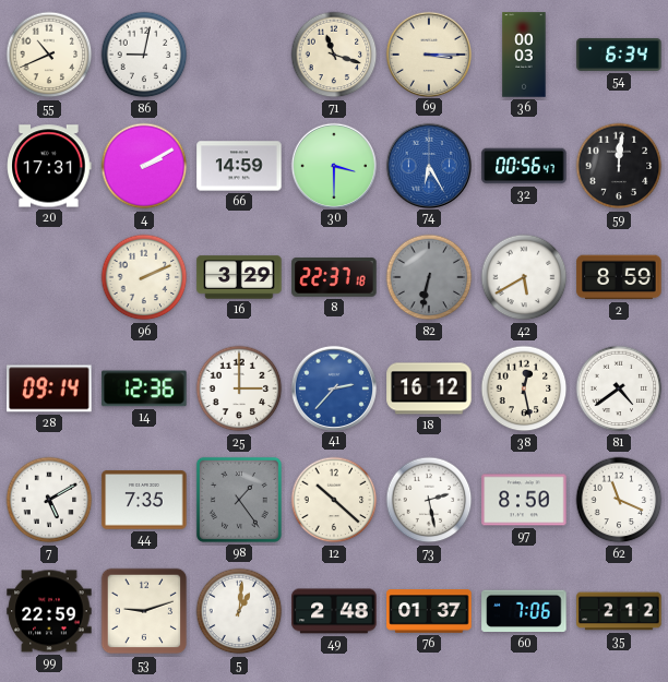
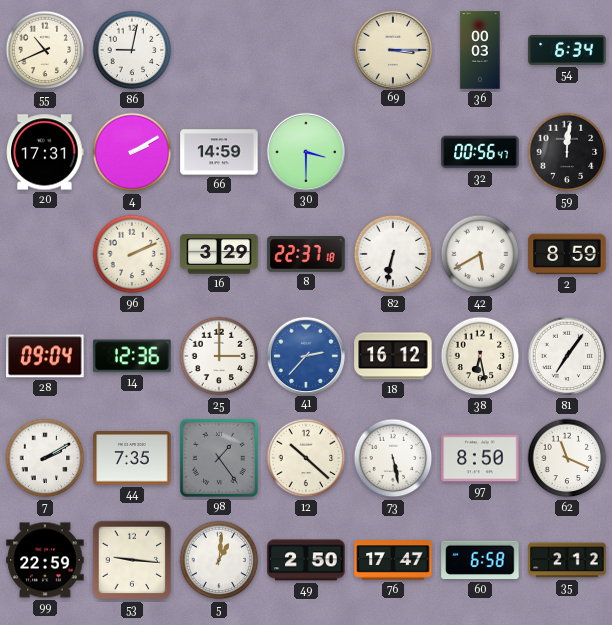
71: 11:18 -> none (334, 55)
74: 6:25 -> none (428, 165)
82 dial: grey -> white (393, 254)
28: 09:14 -> 09:04 (45, 356)
38: 12:28 -> 6:28 (480, 356)
81: 4:39 -> 7:06 (567, 356)
7: 5:10 -> 2:10 (45, 458)
73: 2:28 -> 5:28 (393, 458)
53: 9:12 -> 9:16 (132, 560)
49: 2:48 -> 2:50 (306, 560)
76: 01:37 -> 17:47 (393, 560)
60: 7:06 -> 6:58 (480, 560)
